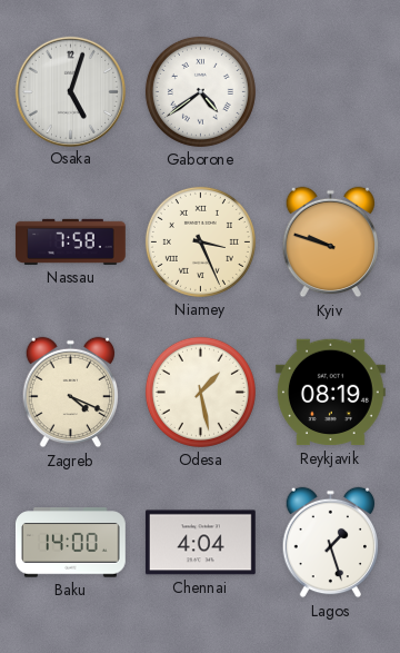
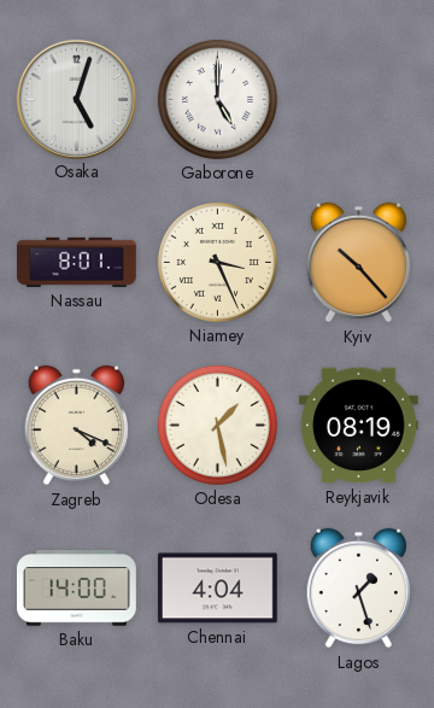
Gaborone: 4:39 -> 5:00 (217, 99)
Nassau: 7:58 -> 8:01 (76, 262)
Kyiv: 9:48 -> 10:23 (359, 263)
